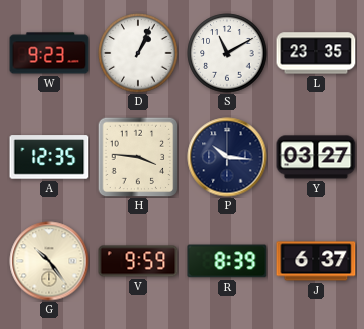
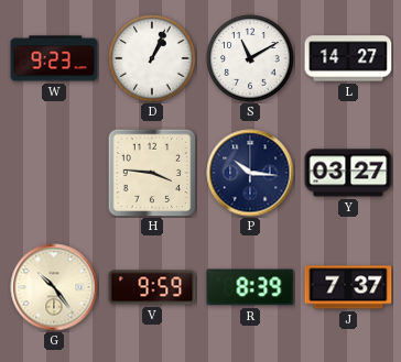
L: 23:35 -> 14:27 (348, 58)
A: 12:35 -> none (49, 157)
J: 6:37 -> 7:37 (348, 287)
